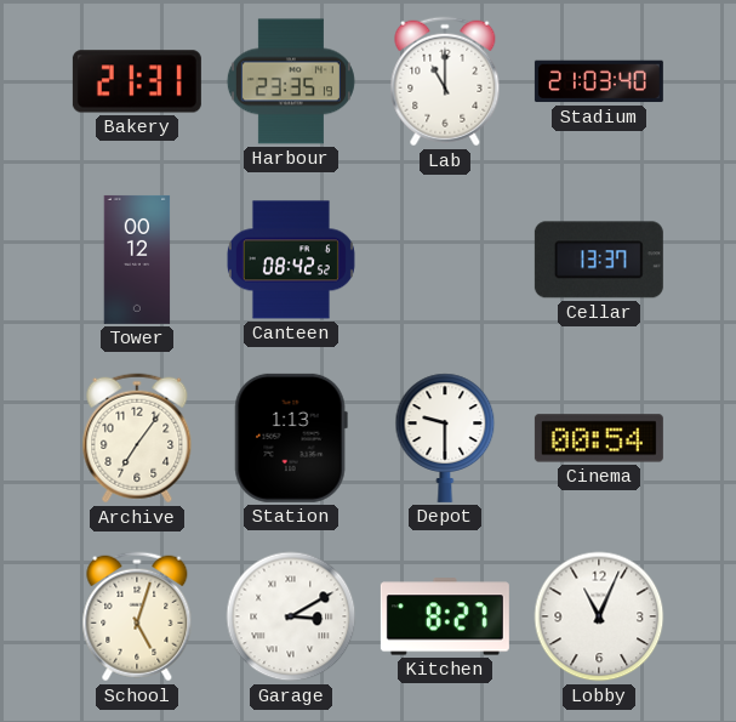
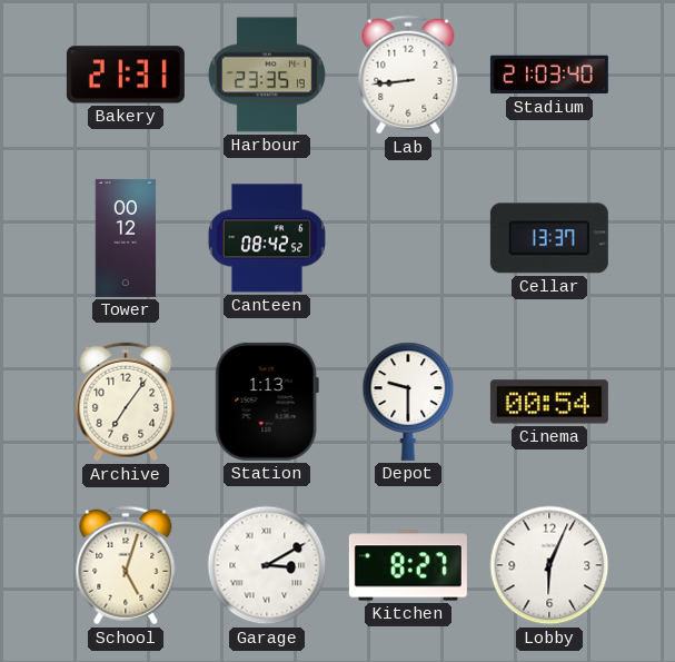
Lab: 11:00 -> 8:44 (408, 75)
Lobby: 11:04 -> 6:04 (549, 565)
